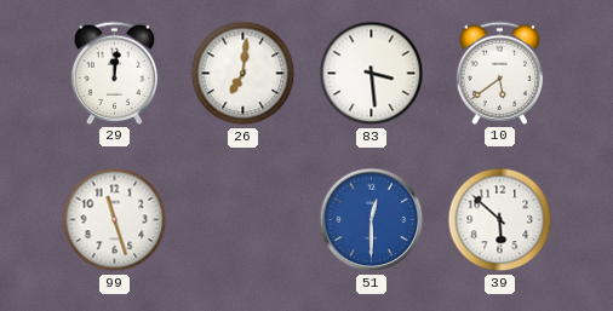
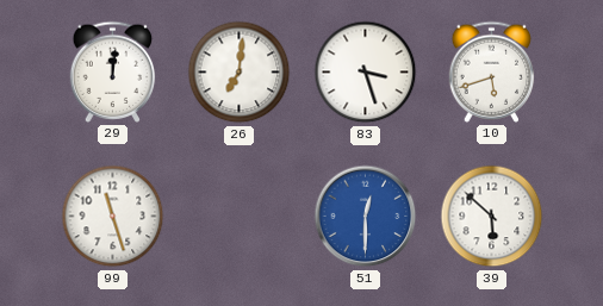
83: 3:29 -> 3:27 (366, 73)
10: 5:39 -> 5:42 (492, 71)
